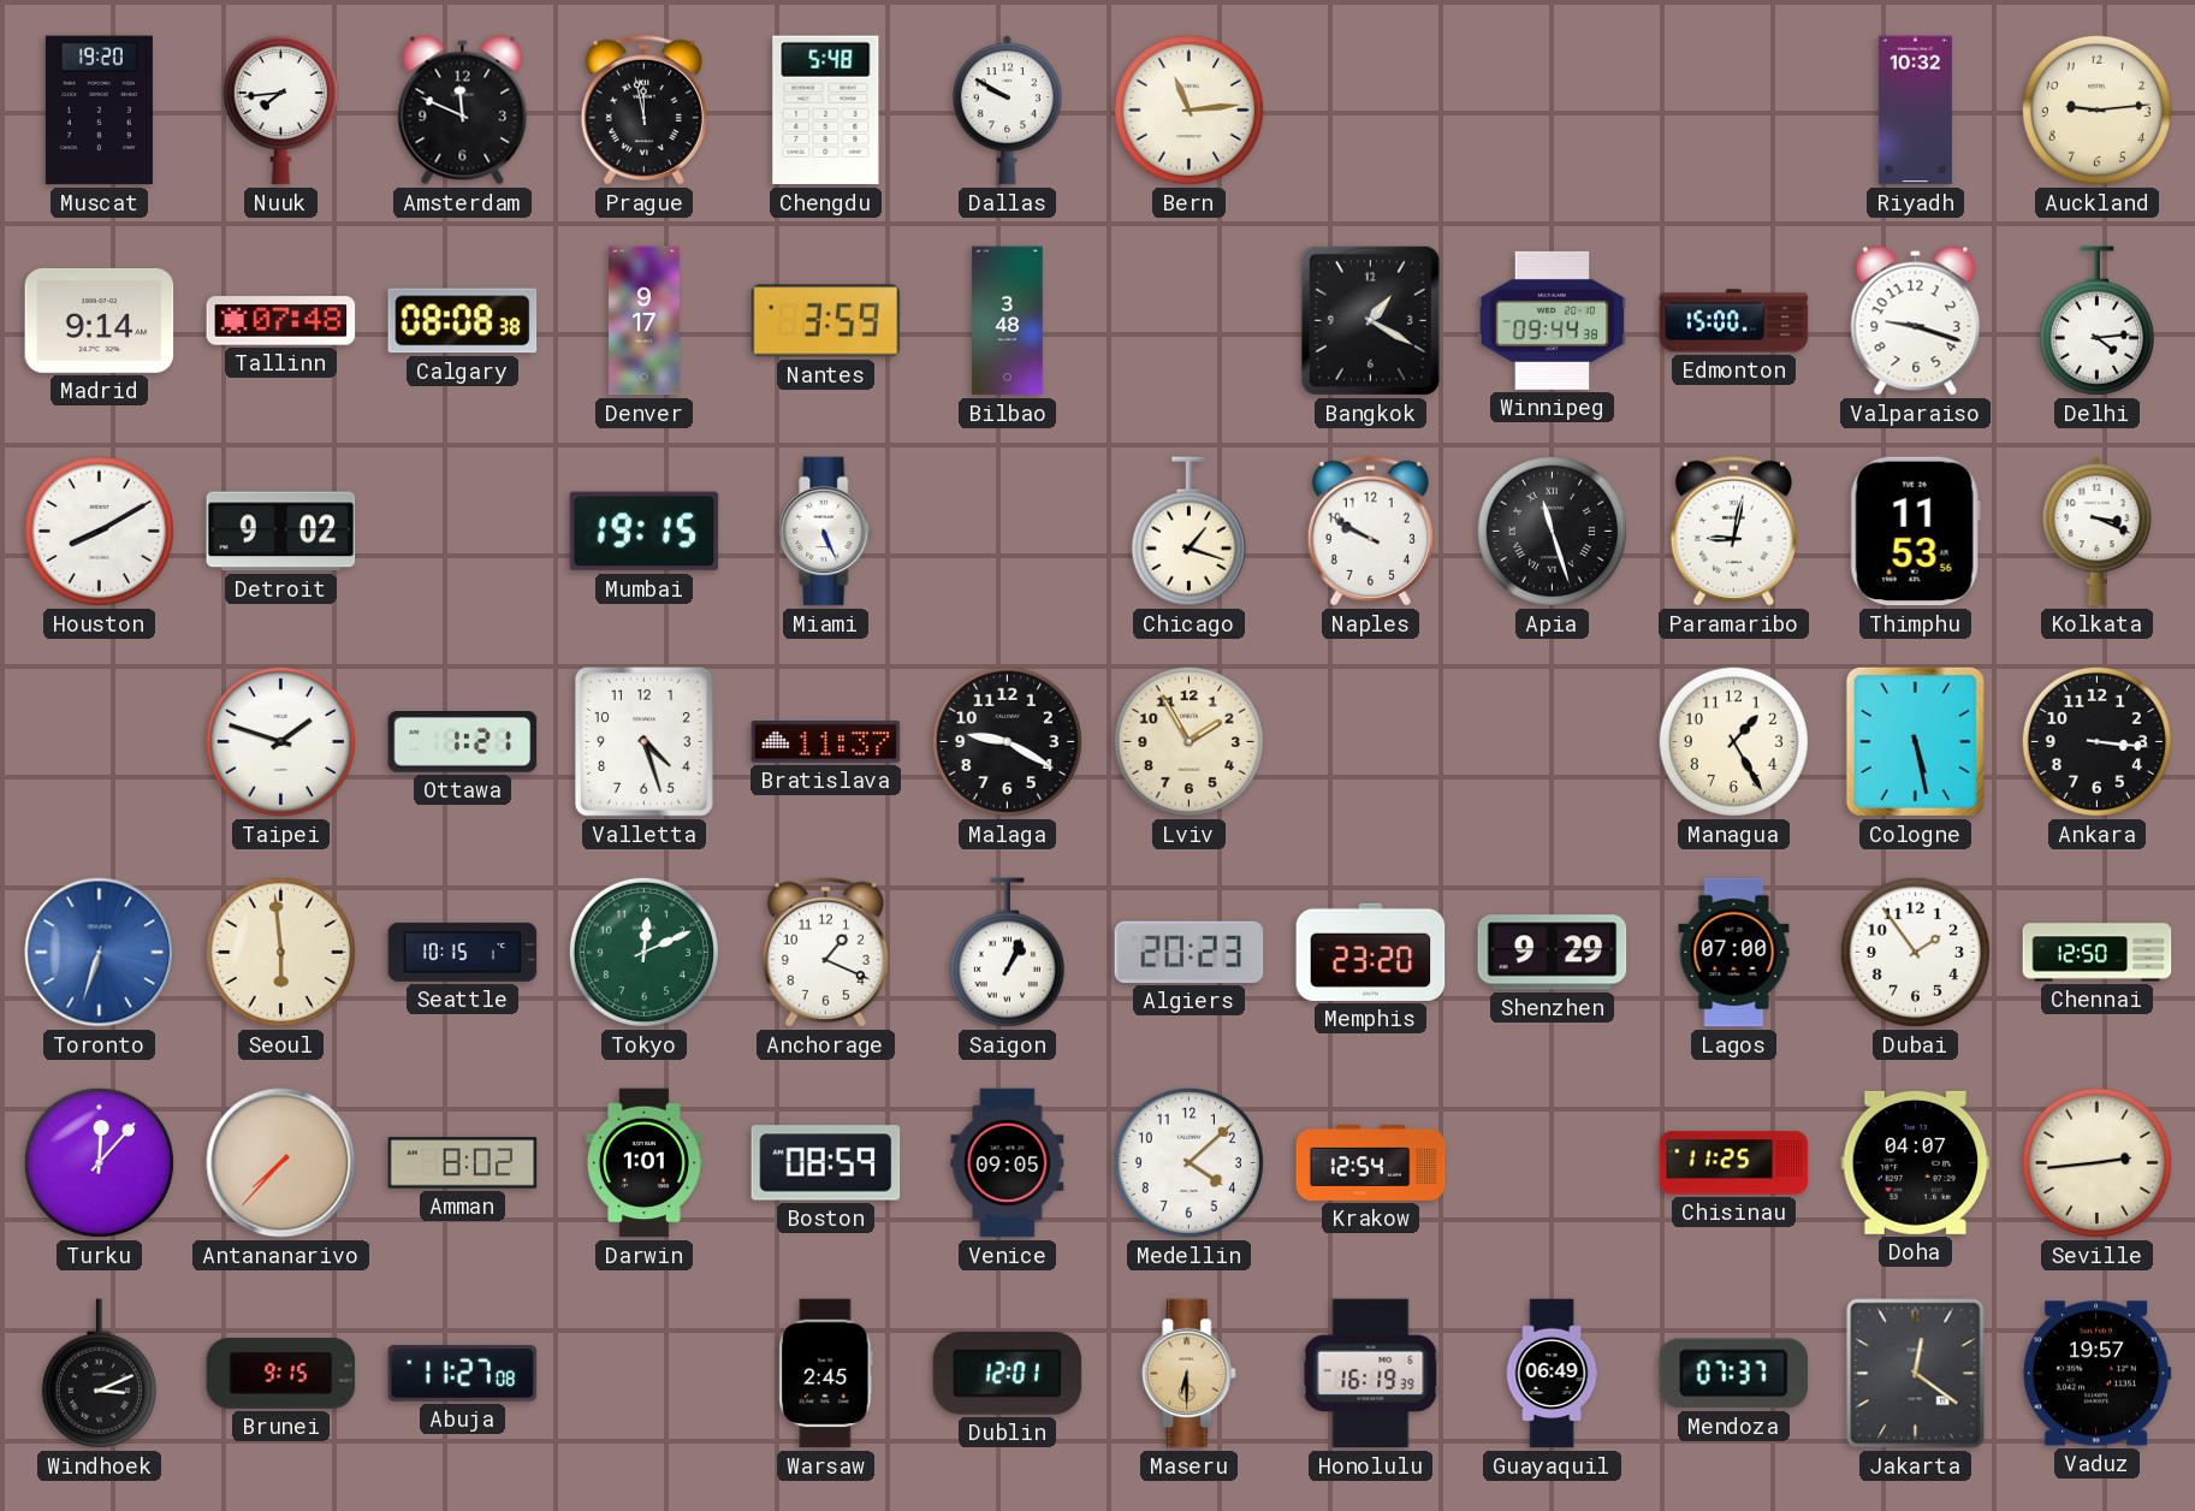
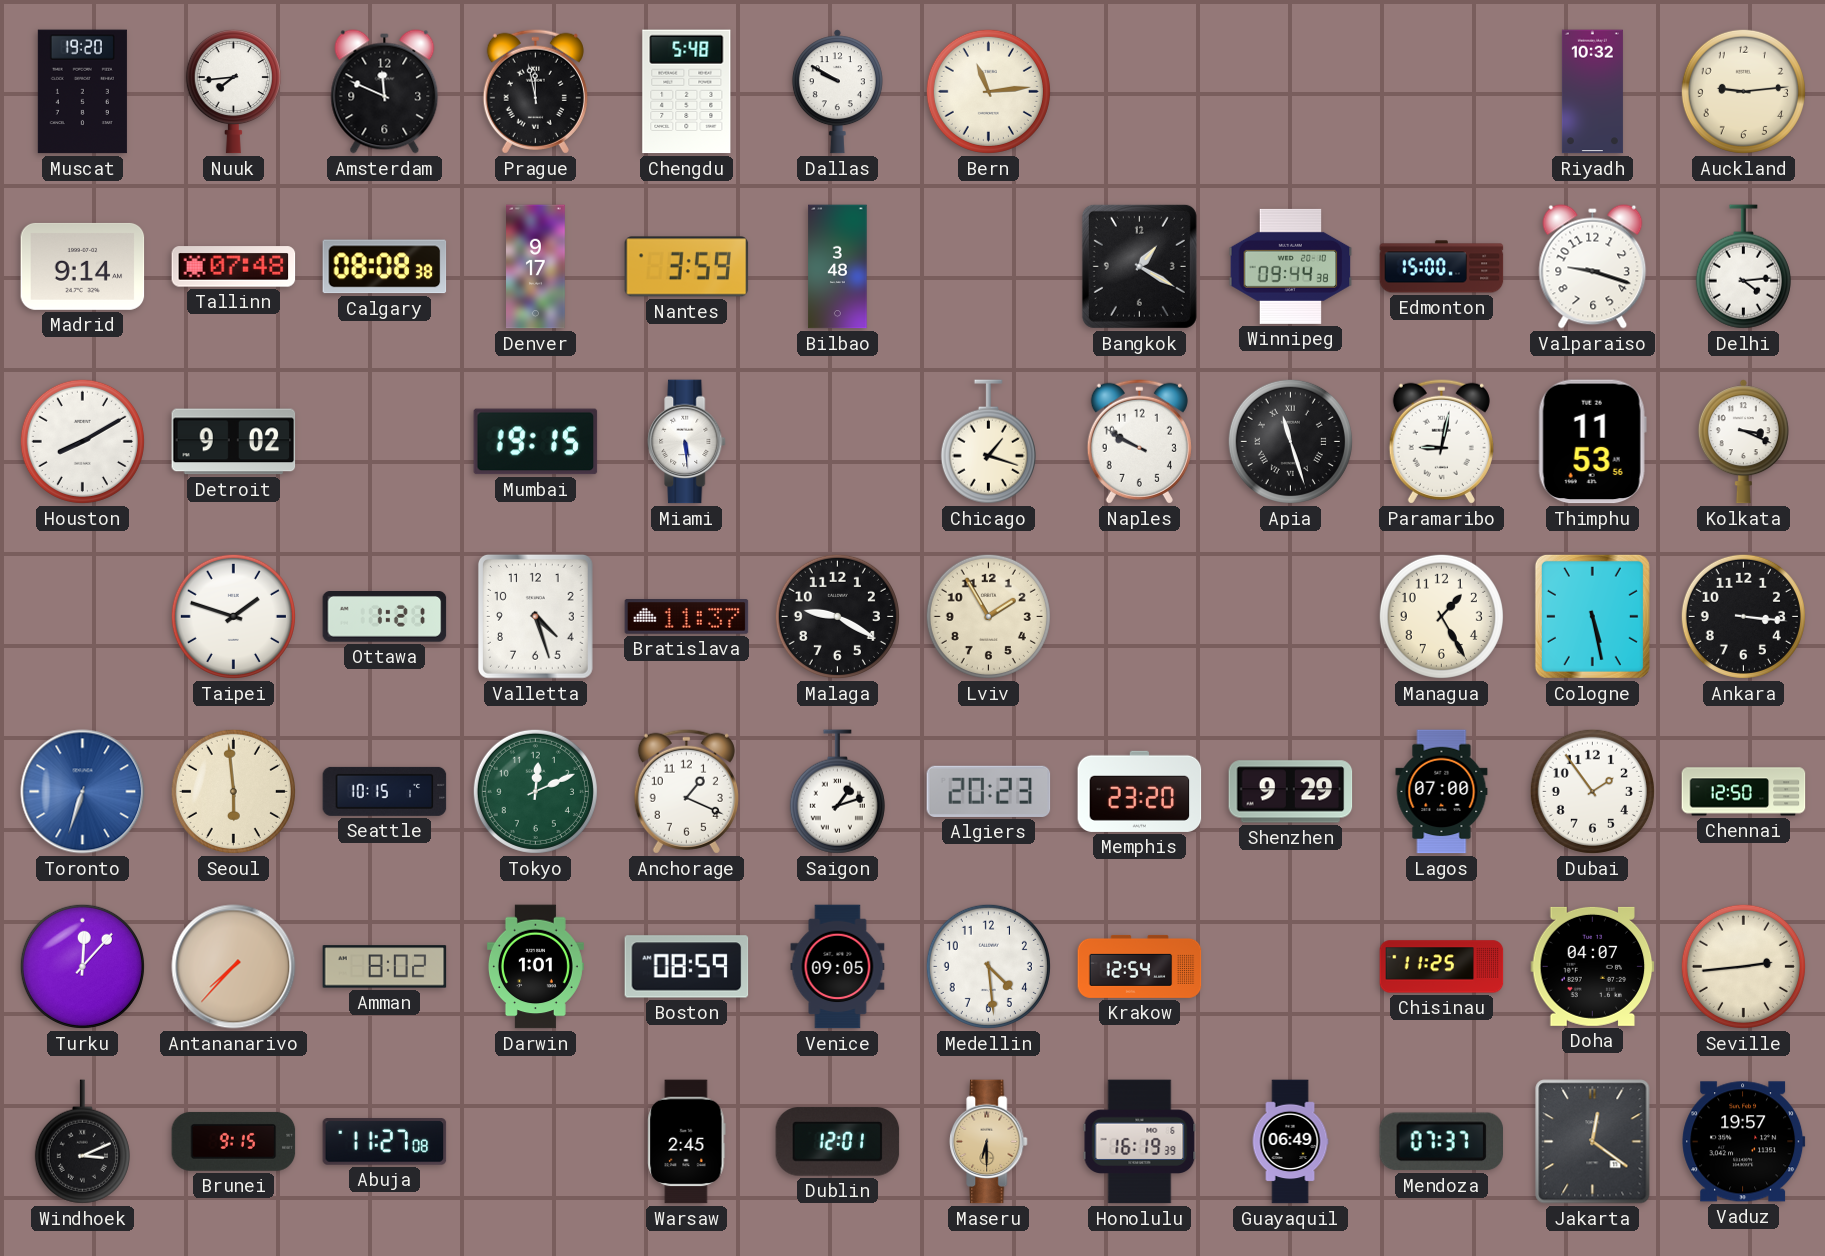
Miami: 5:26 -> 5:29 (687, 442)
Saigon: 1:04 -> 1:12 (837, 792)
Medellin: 4:08 -> 4:29 (988, 966)
